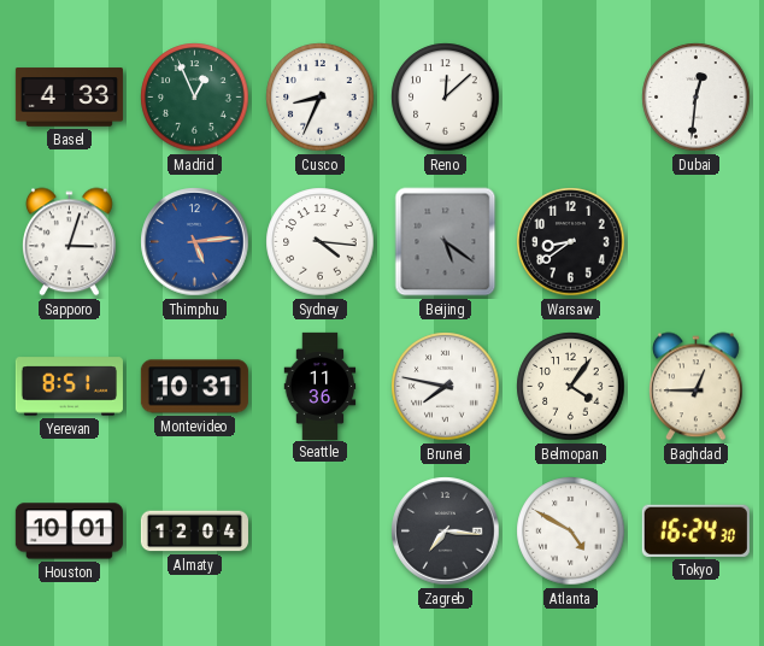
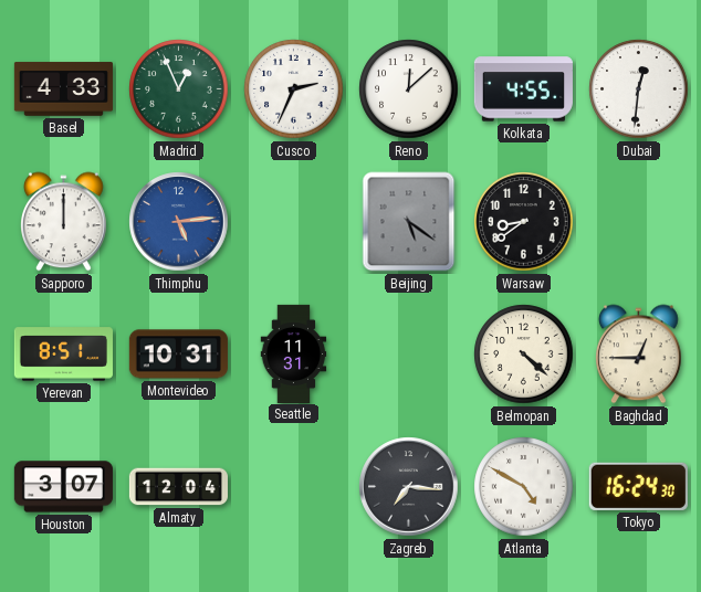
Cusco: 8:34 -> 2:34 (294, 89)
Kolkata: none -> 4:55 (523, 89)
Sapporo: 3:03 -> 12:00 (64, 222)
Sydney: 4:16 -> none (321, 242)
Seattle: 11:36 -> 11:31 (294, 353)
Brunei: 7:47 -> none (446, 387)
Belmopan: 4:06 -> 4:22 (524, 355)
Houston: 10:01 -> 3:07 (63, 487)
